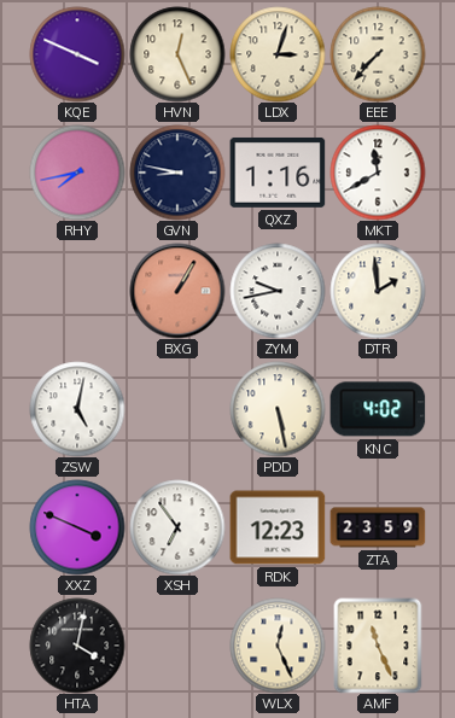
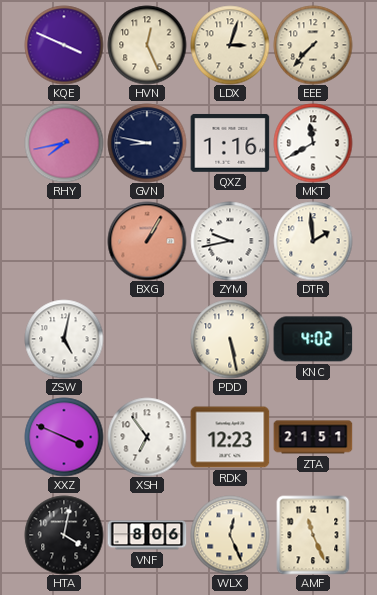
ZTA: 23:59 -> 21:51 (313, 437)
VNF: none -> 8:06 (147, 535)
